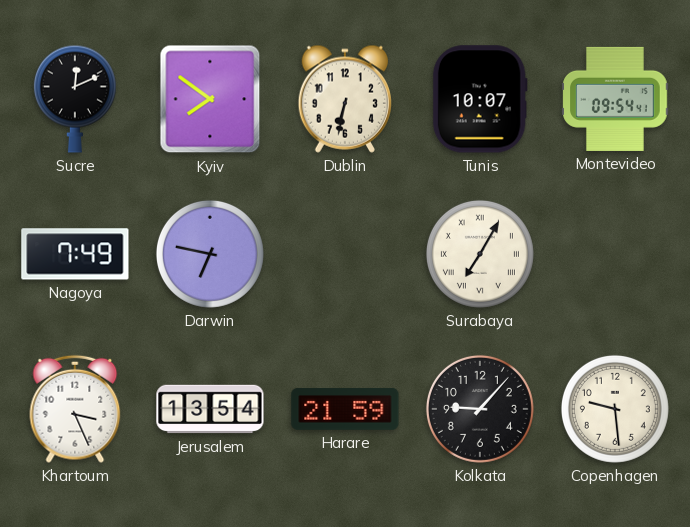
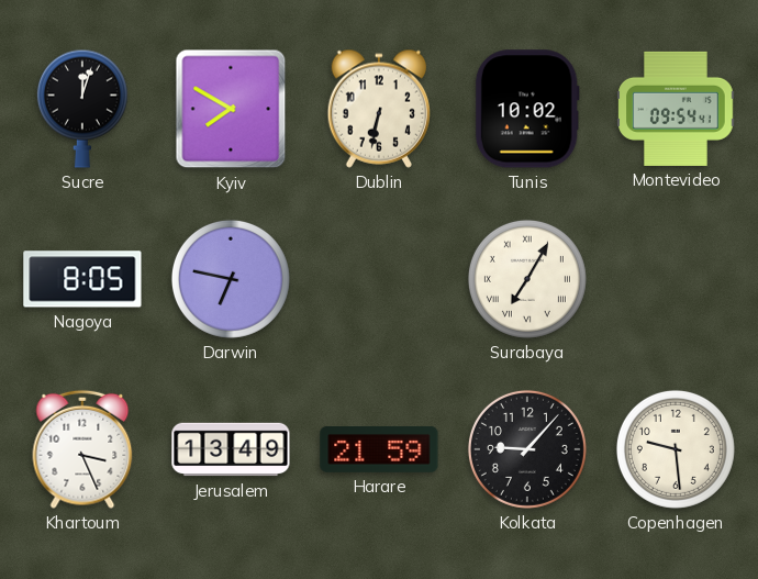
Sucre: 12:11 -> 12:03 (82, 109)
Kyiv: 7:51 -> 7:50 (231, 109)
Tunis: 10:07 -> 10:02 (527, 109)
Nagoya: 7:49 -> 8:05 (82, 279)
Jerusalem: 13:54 -> 13:49 (231, 449)
